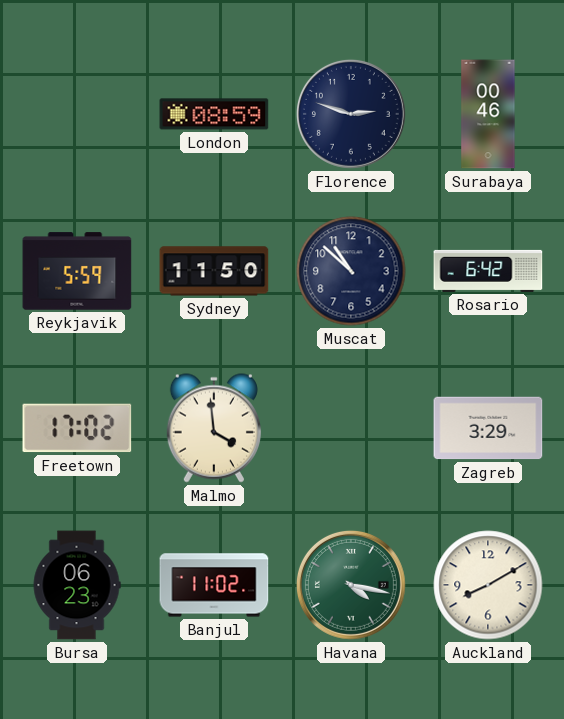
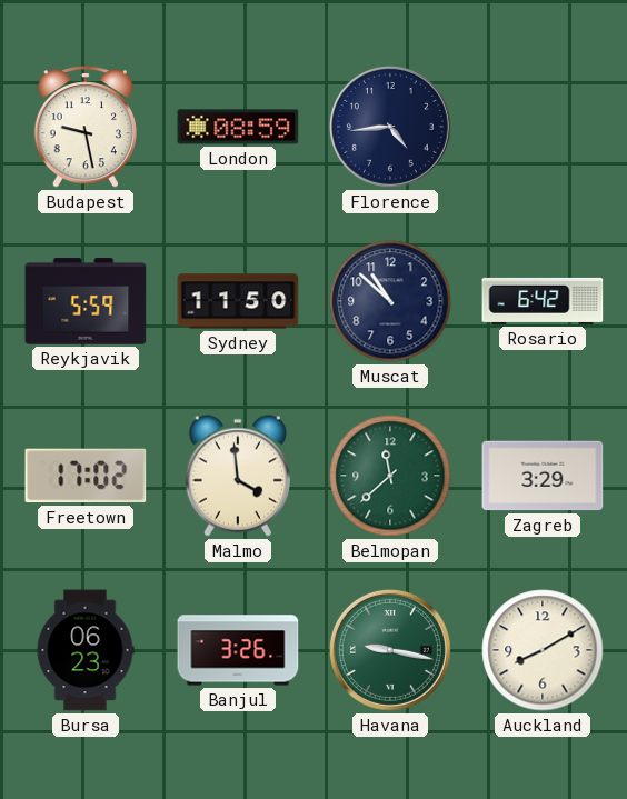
Budapest: none -> 9:28 (84, 128)
Florence: 2:48 -> 4:44 (390, 127)
Surabaya: 00:46 -> none (488, 114)
Belmopan: none -> 11:38 (390, 476)
Banjul: 11:02 -> 3:26 (238, 650)
Havana: 4:17 -> 9:17 (390, 650)
